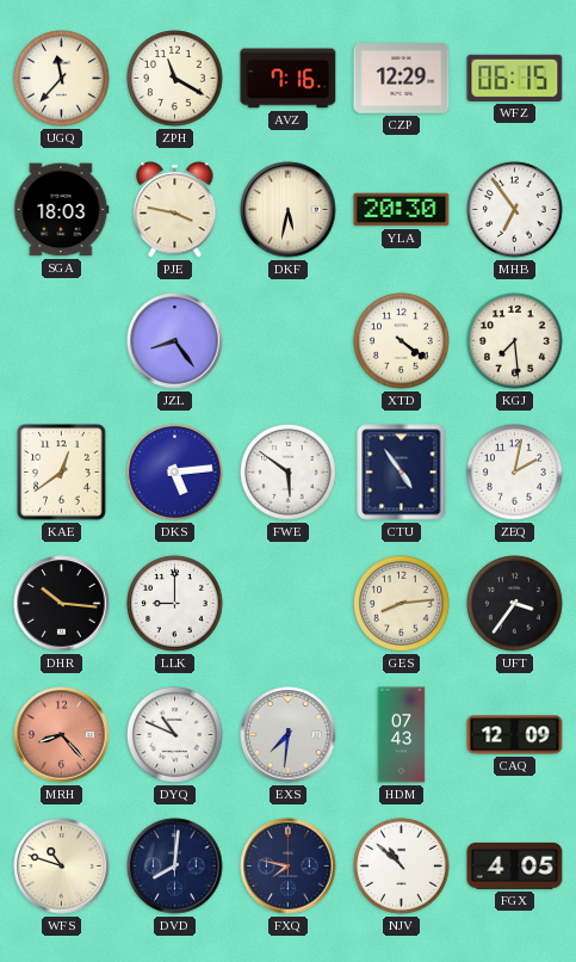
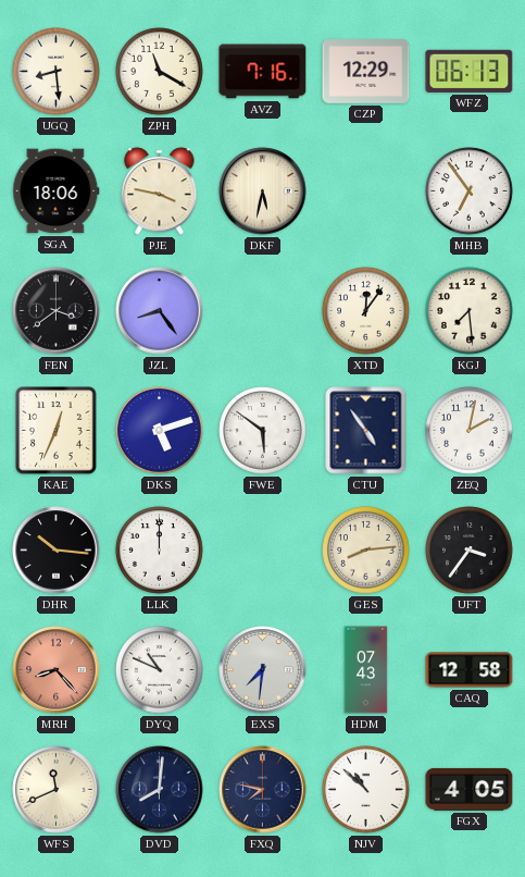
UGQ: 11:37 -> 8:29 (57, 72)
WFZ: 06:15 -> 06:13 (470, 71)
SGA: 18:03 -> 18:06 (57, 192)
YLA: 20:30 -> none (402, 210)
FEN: none -> 3:39 (57, 311)
XTD: 4:21 -> 12:06 (366, 311)
KAE: 12:39 -> 12:34 (57, 431)
DKS: 5:14 -> 5:12 (160, 431)
LLK: 9:00 -> 12:00 (160, 551)
CAQ: 12:09 -> 12:58 (470, 670)
WFS: 10:48 -> 11:41 (57, 790)
